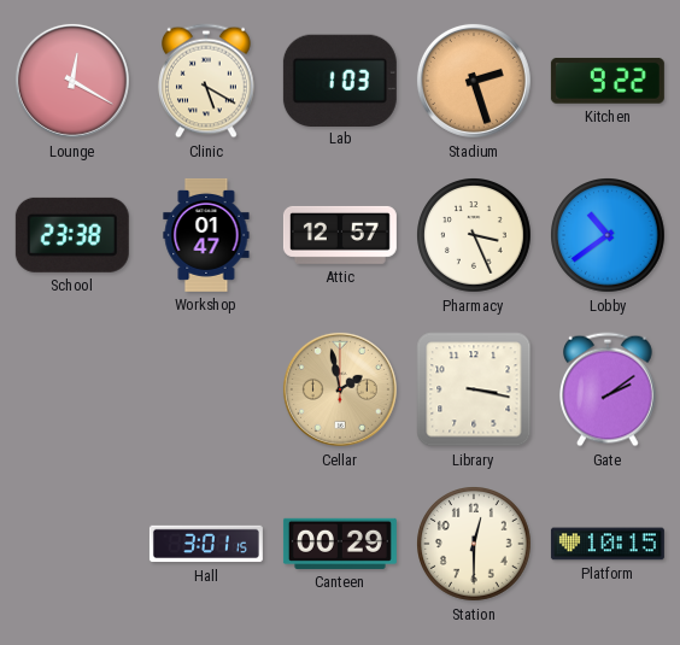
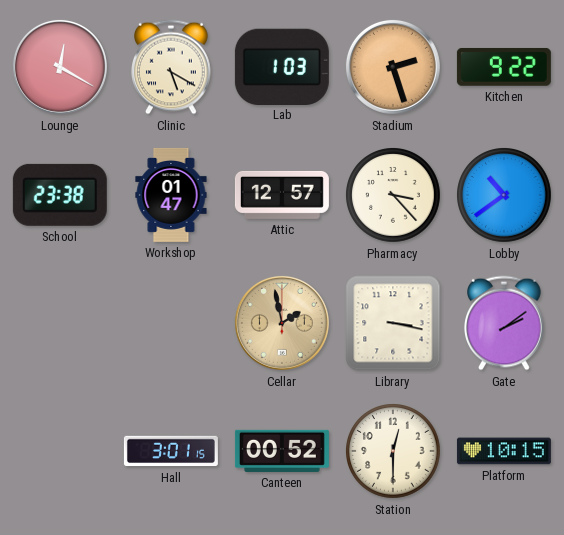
Pharmacy: 3:26 -> 3:23 (394, 196)
Canteen: 00:29 -> 00:52 (282, 451)
